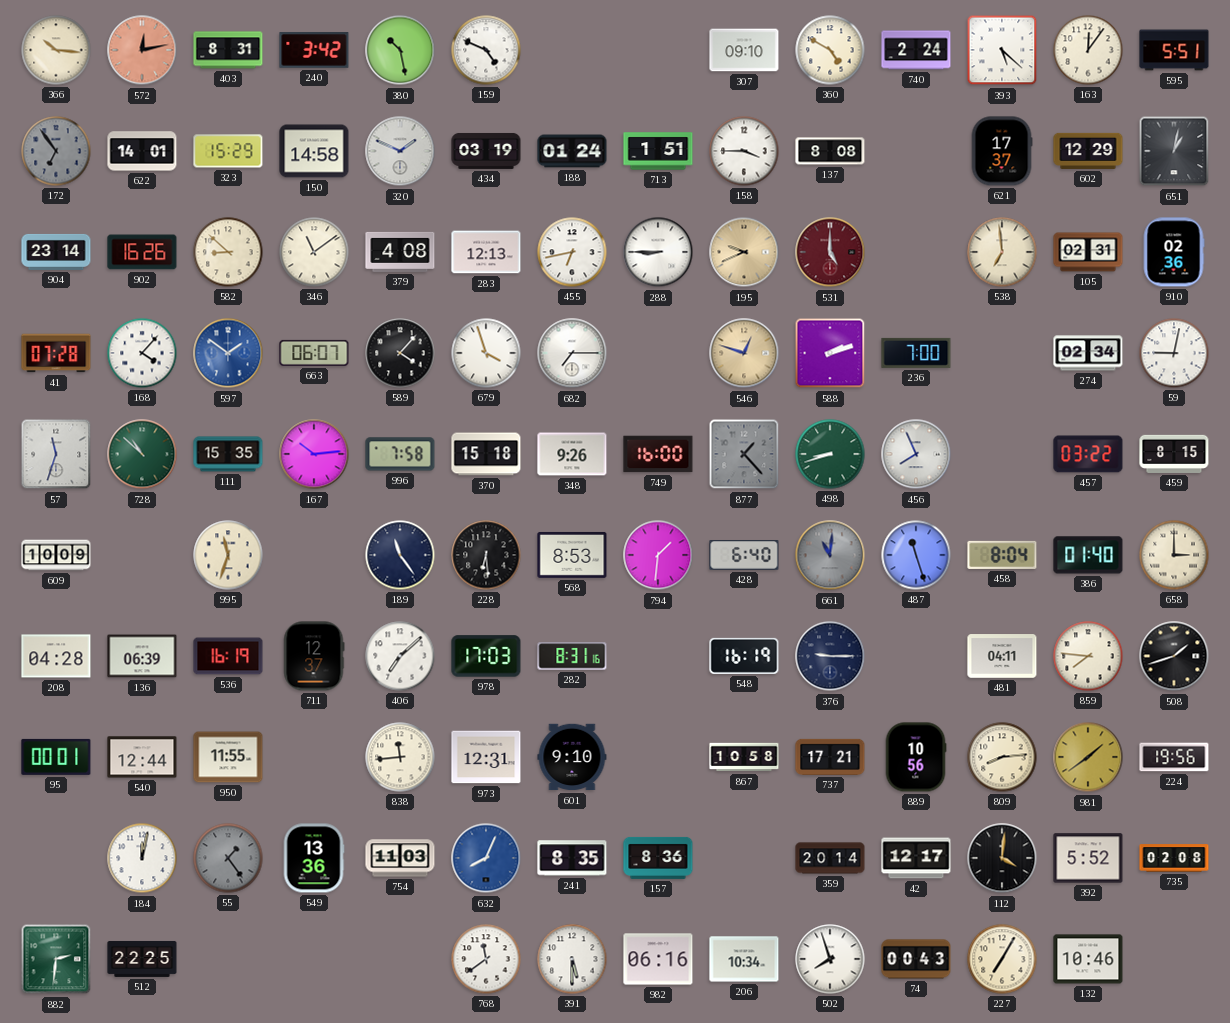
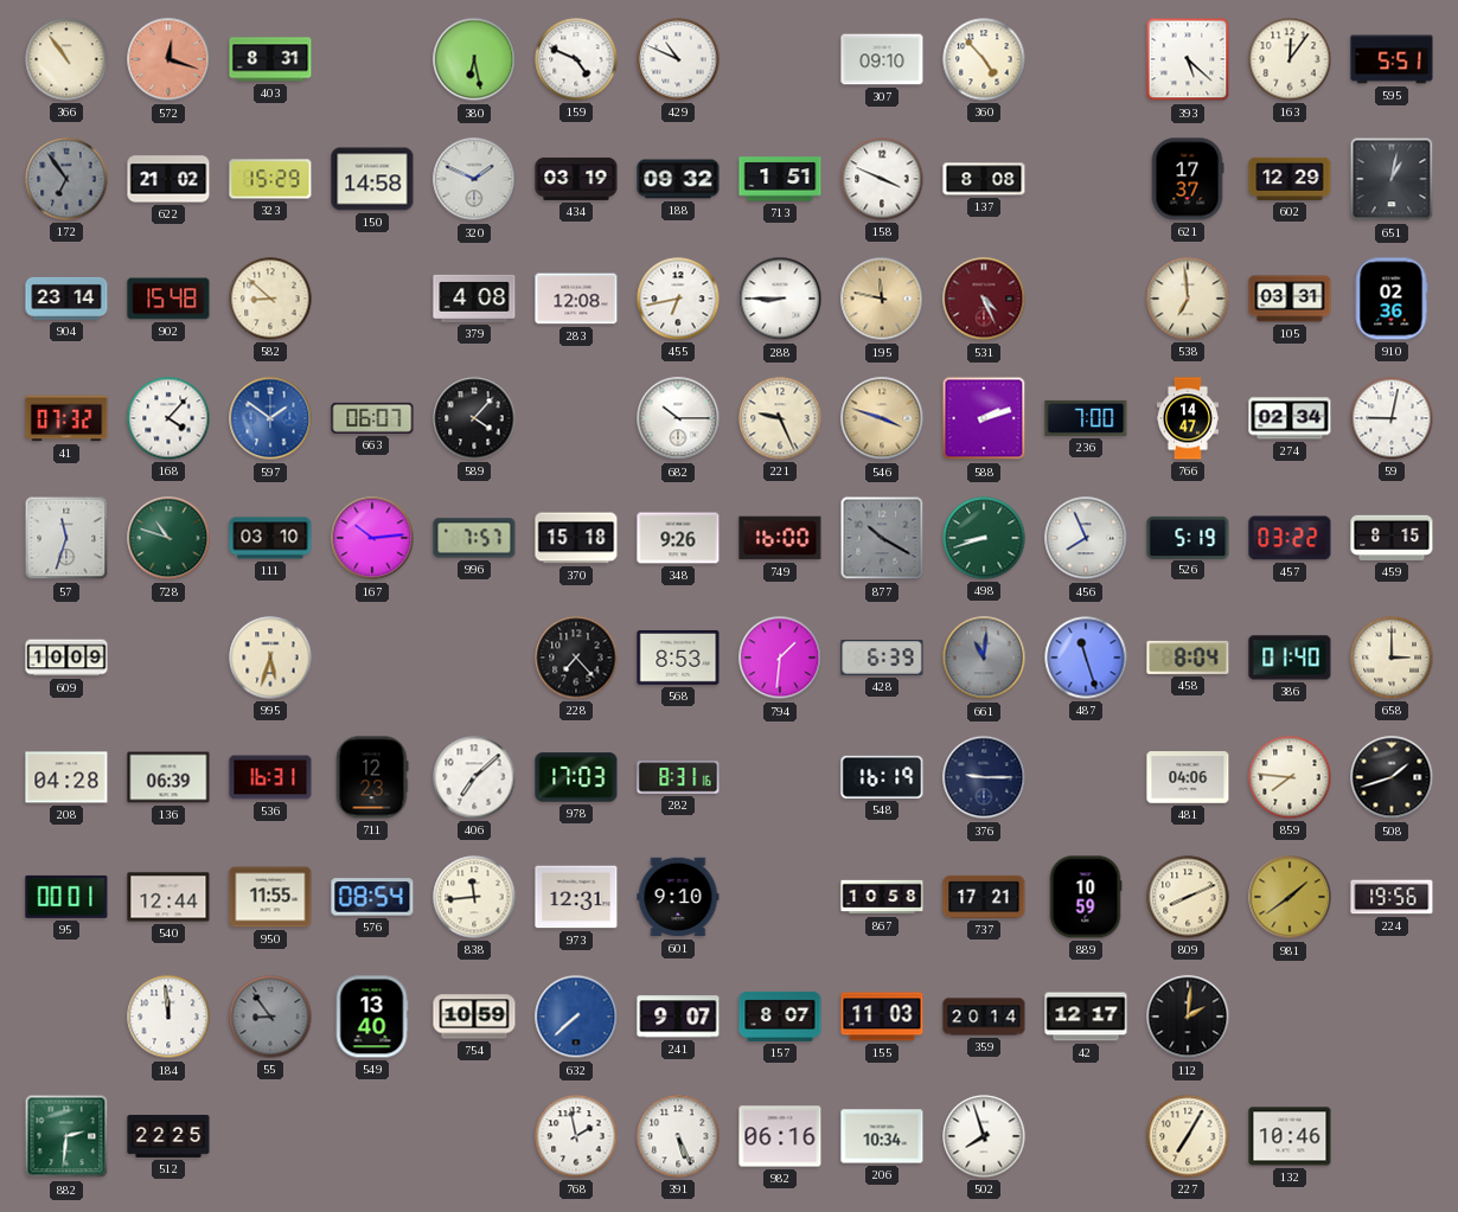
366: 10:16 -> 10:54 (66, 59)
572: 12:13 -> 12:18 (168, 59)
240: 3:42 -> none (314, 50)
380: 10:28 -> 6:28 (474, 59)
429: none -> 10:49 (678, 59)
360: 4:50 -> 4:53 (984, 59)
740: 2:24 -> none (916, 50)
622: 14:01 -> 21:02 (168, 179)
188: 01:24 -> 09:32 (678, 179)
158: 3:45 -> 3:49 (882, 179)
902: 16:26 -> 15:48 (168, 299)
346: 11:09 -> none (314, 252)
283: 12:13 -> 12:08 (576, 299)
195: 9:41 -> 11:47 (882, 299)
531: 5:00 -> 4:26 (984, 299)
105: 02:31 -> 03:31 (1290, 299)
41: 07:28 -> 07:32 (66, 418)
679: 3:57 -> none (486, 353)
682: 7:15 -> 10:15 (678, 418)
221: none -> 9:26 (780, 418)
546: 12:48 -> 3:48 (882, 418)
766: none -> 14:47 (1188, 418)
728: 10:52 -> 10:48 (168, 538)
111: 15:35 -> 03:10 (270, 538)
996: 7:58 -> 7:57 (474, 538)
877: 1:23 -> 10:20 (882, 538)
526: none -> 5:19 (1188, 537)
995: 11:33 -> 5:33 (270, 658)
189: 11:24 -> none (400, 555)
228: 6:29 -> 7:23 (576, 658)
428: 6:40 -> 6:39 (882, 658)
536: 16:19 -> 16:31 (270, 777)
711: 12:37 -> 12:23 (372, 777)
481: 04:11 -> 04:06 (1188, 777)
576: none -> 08:54 (372, 897)
889: 10:56 -> 10:59 (1086, 897)
809: 8:14 -> 8:11 (1188, 897)
184: 12:02 -> 11:59 (168, 1017)
55: 1:24 -> 8:54 (270, 1017)
549: 13:36 -> 13:40 (372, 1017)
754: 11:03 -> 10:59 (474, 1017)
632: 8:04 -> 7:38 (576, 1017)
241: 8:35 -> 9:07 (678, 1017)
157: 8:36 -> 8:07 (780, 1017)
155: none -> 11:03 (882, 1017)
112: 4:01 -> 2:01 (1188, 1017)
392: 5:52 -> none (1088, 858)
735: 02:08 -> none (1174, 858)
768: 11:39 -> 1:58 (576, 1136)
391: 5:30 -> 5:26 (678, 1136)
74: 00:43 -> none (916, 959)
